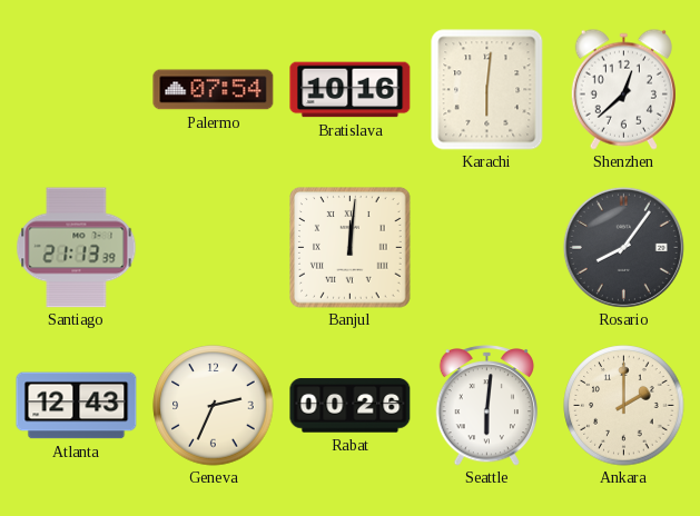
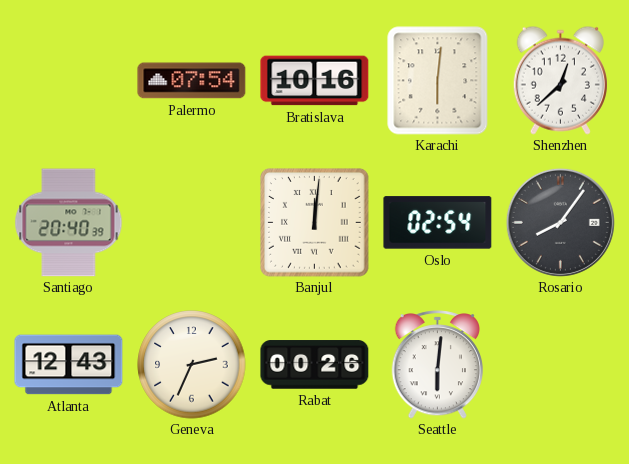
Santiago: 21:13 -> 20:40 (69, 223)
Oslo: none -> 02:54 (438, 223)
Ankara: 2:00 -> none (624, 406)
